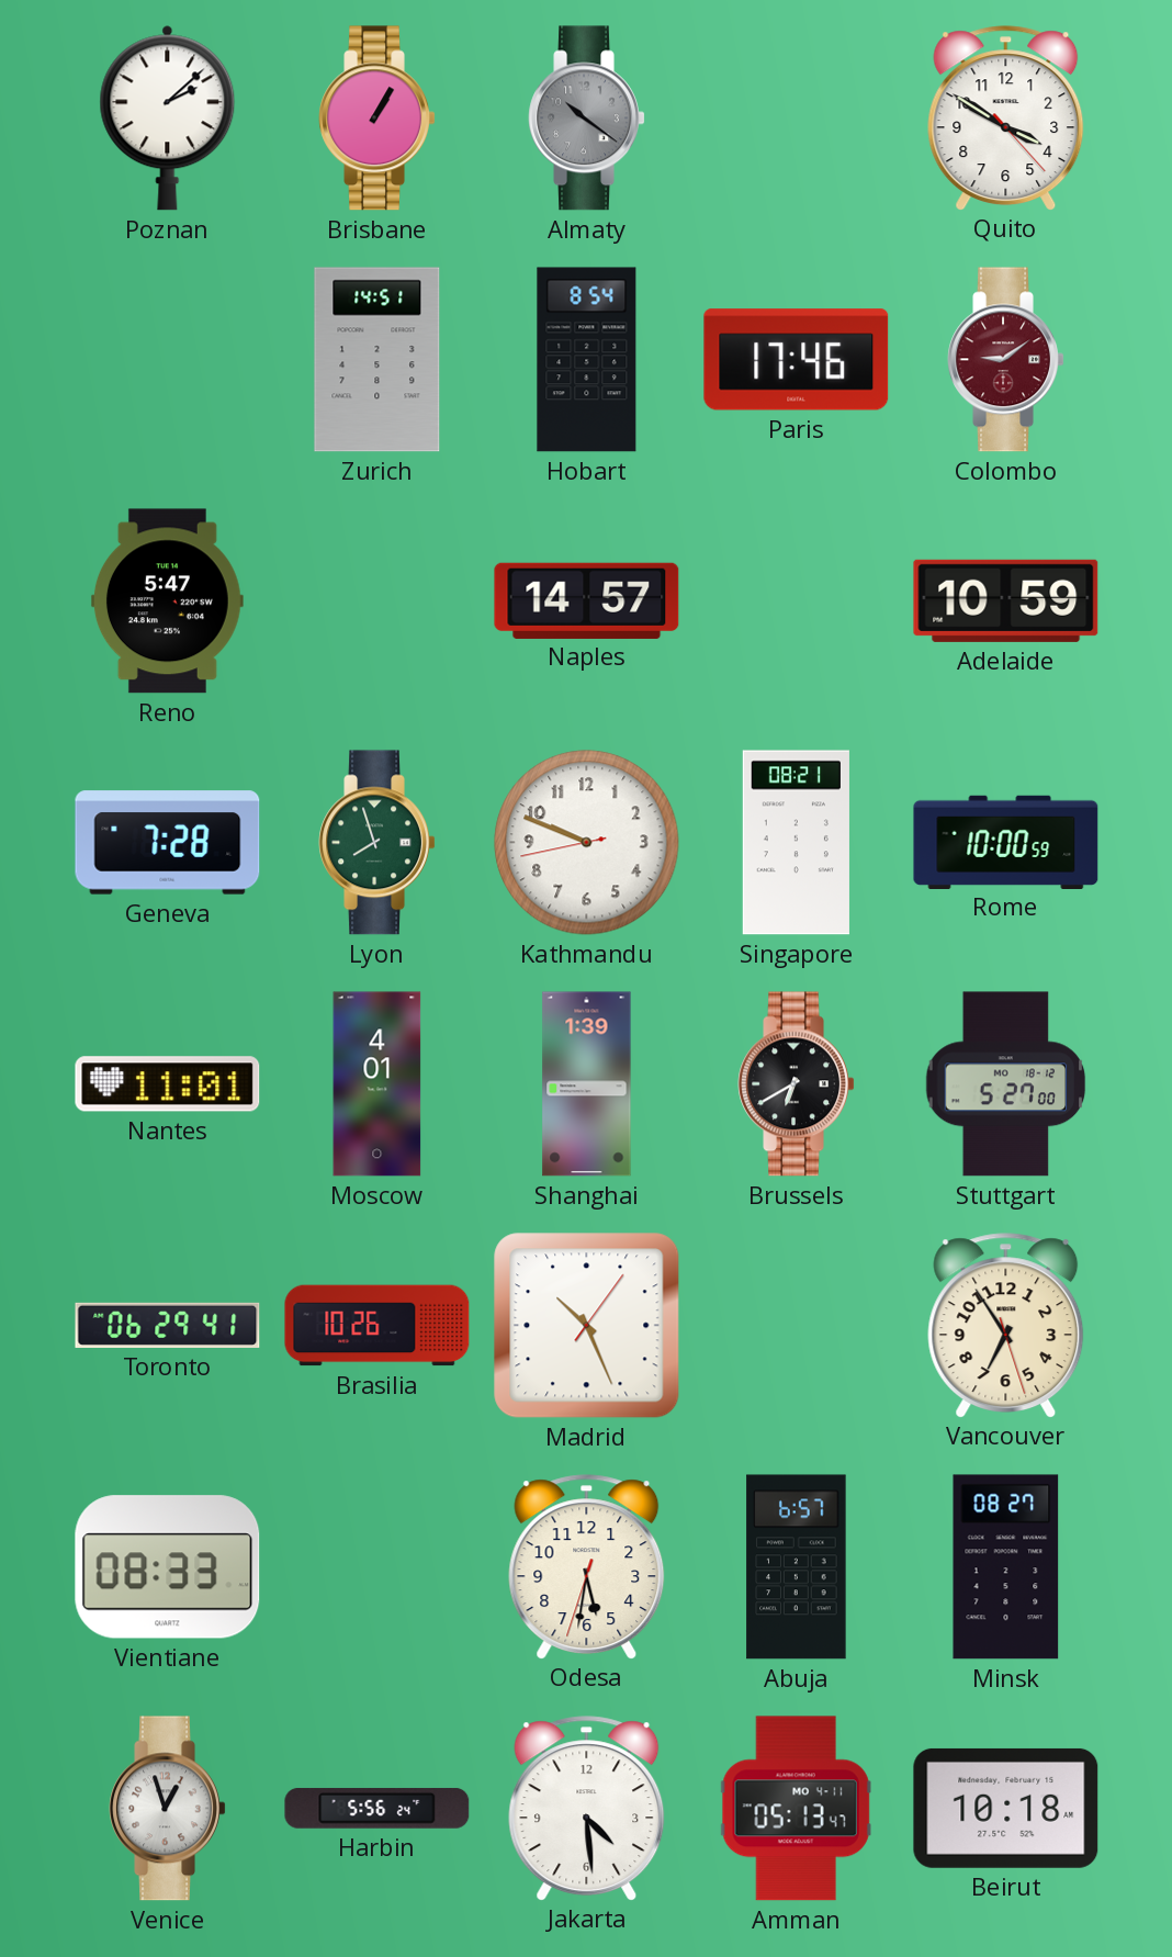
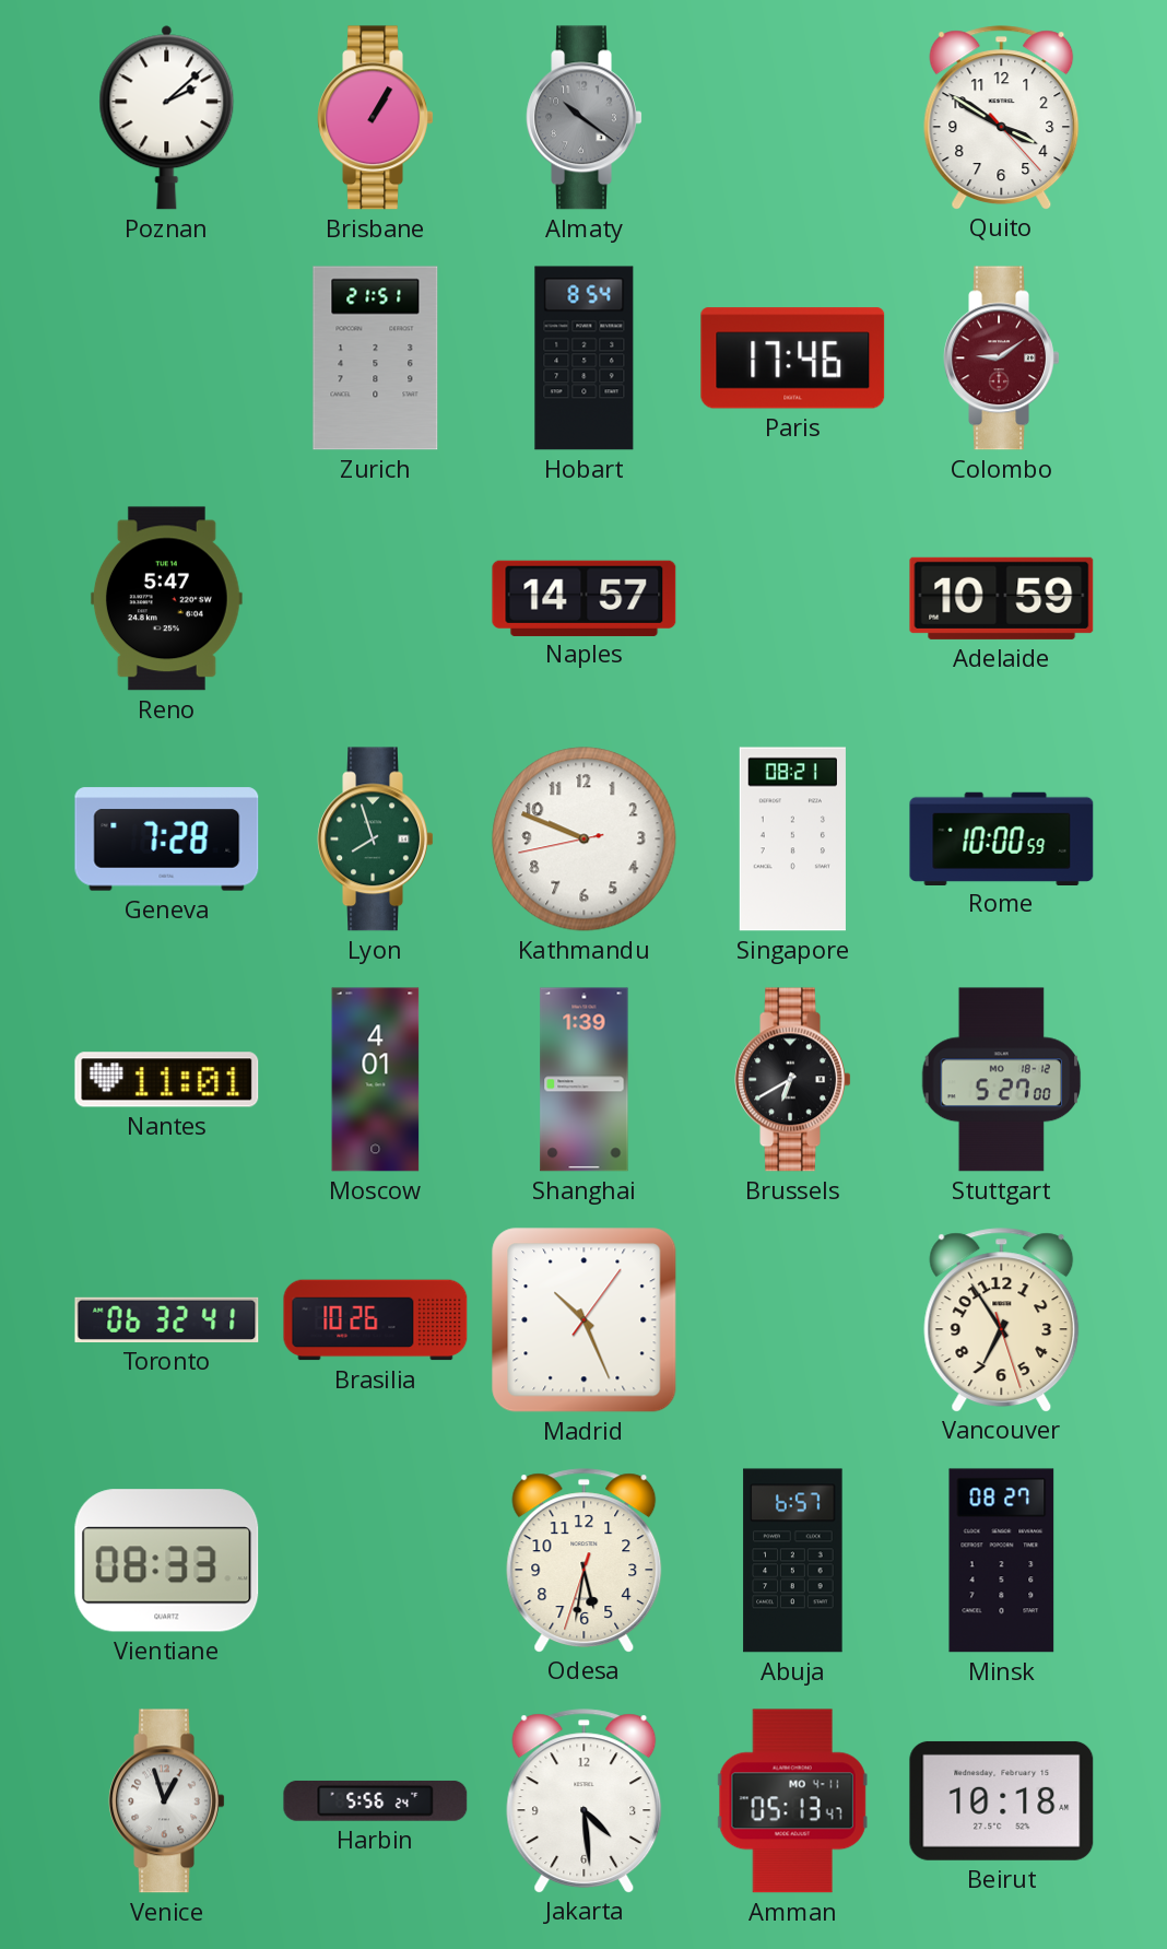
Zurich: 14:51 -> 21:51 (376, 359)
Toronto: 06:29 -> 06:32 (167, 1319)
